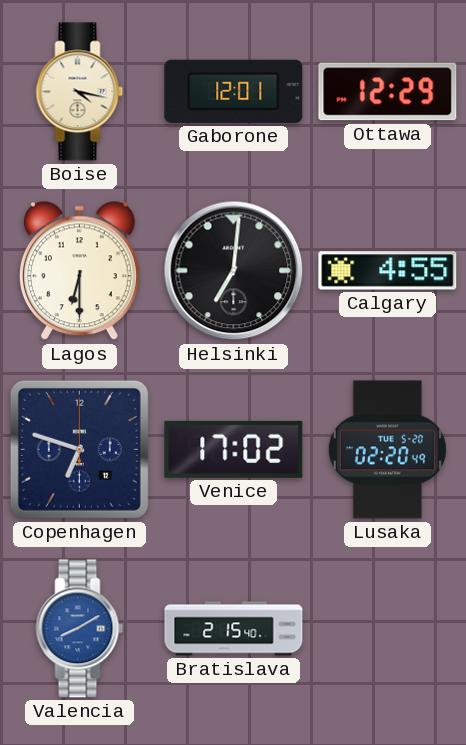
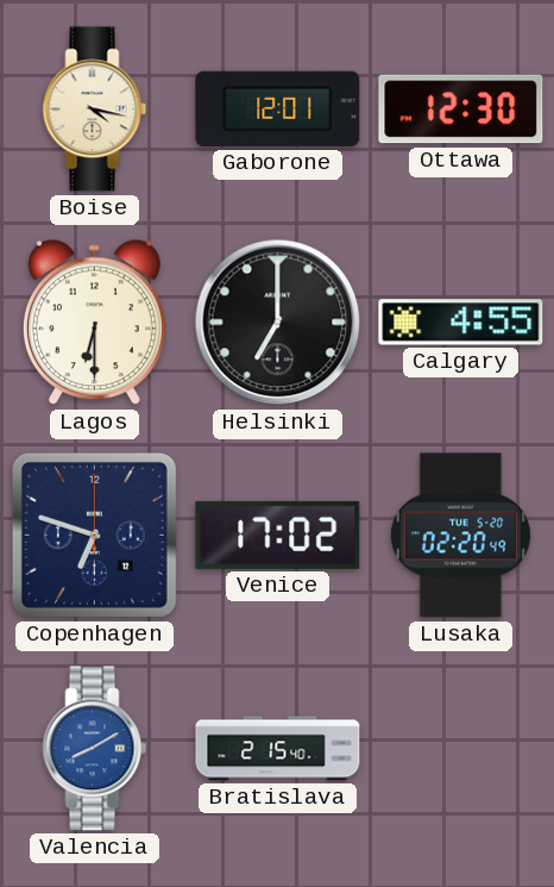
Ottawa: 12:29 -> 12:30 (461, 110)
Helsinki: 7:01 -> 7:00 (278, 323)
